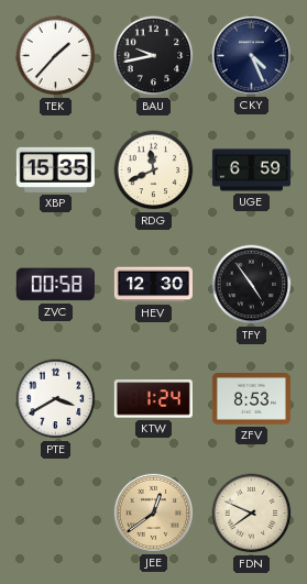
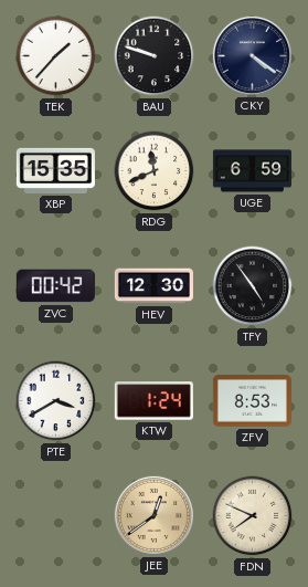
BAU: 9:43 -> 9:48 (155, 56)
CKY: 4:26 -> 4:21 (252, 55)
ZVC: 00:58 -> 00:42 (55, 286)
